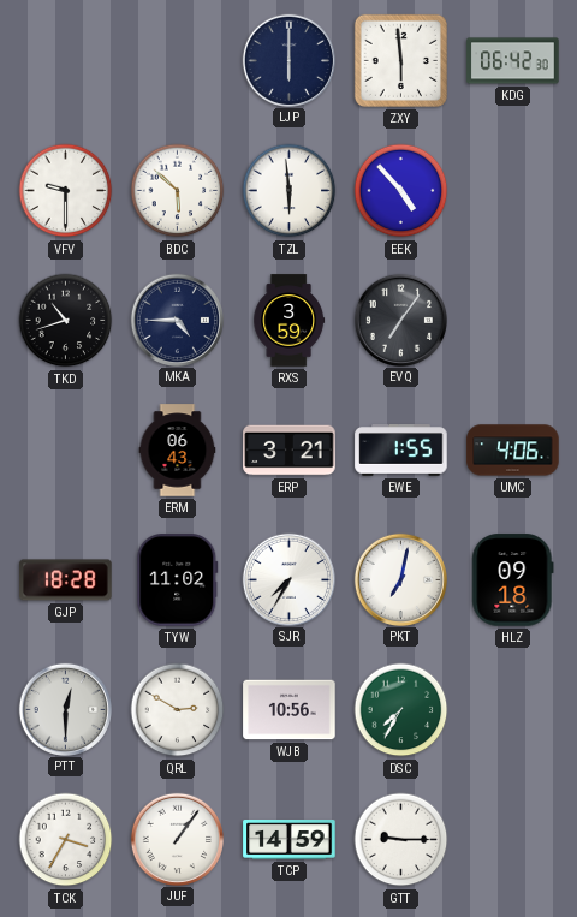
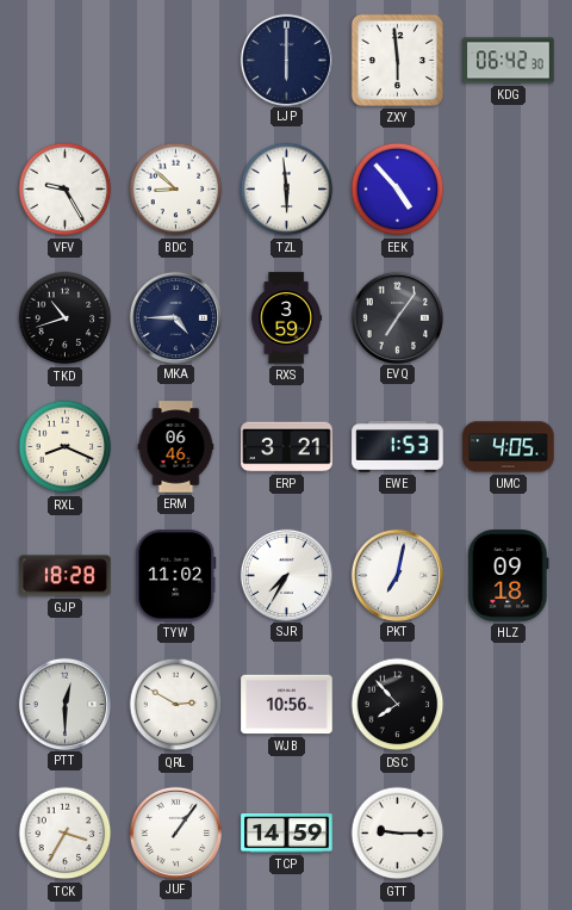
VFV: 9:30 -> 9:25 (66, 190)
BDC: 5:52 -> 8:52 (176, 190)
RXL: none -> 8:19 (66, 447)
ERM: 06:43 -> 06:46 (176, 447)
EWE: 1:55 -> 1:53 (398, 447)
UMC: 4:06 -> 4:05 (509, 447)
DSC: 7:35 -> 7:53 (398, 705)
DSC dial: green -> black (398, 705)
